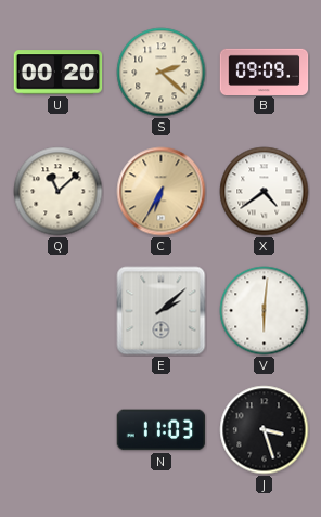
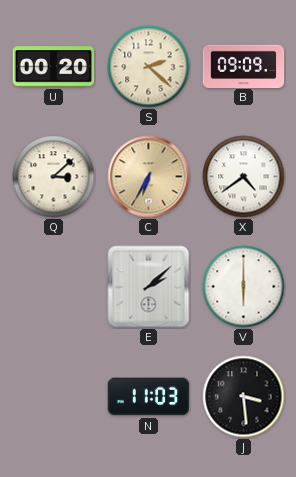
Q: 11:08 -> 3:08 (54, 177)
V: 6:01 -> 6:00 (244, 287)
J: 3:27 -> 3:29 (244, 397)
